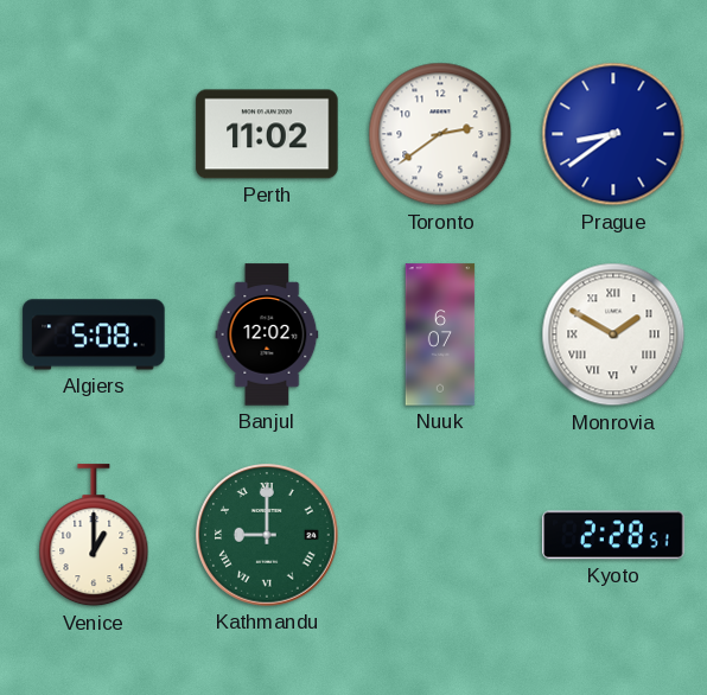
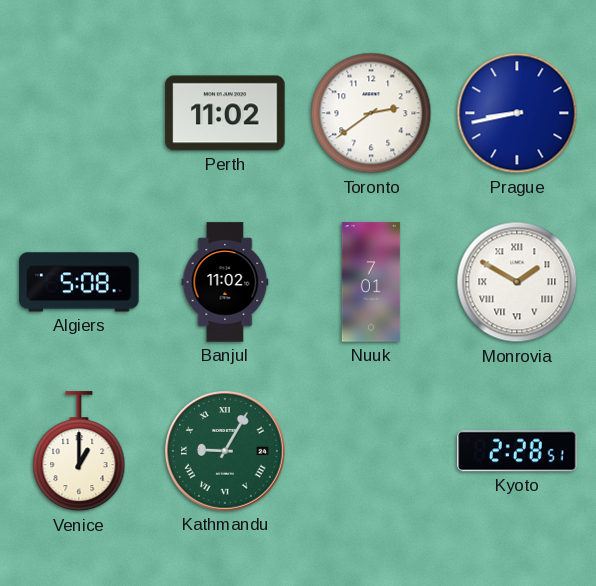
Prague: 8:39 -> 8:43 (517, 113)
Banjul: 12:02 -> 11:02 (225, 282)
Nuuk: 6:07 -> 7:01 (371, 282)
Kathmandu: 9:00 -> 9:05 (226, 452)
